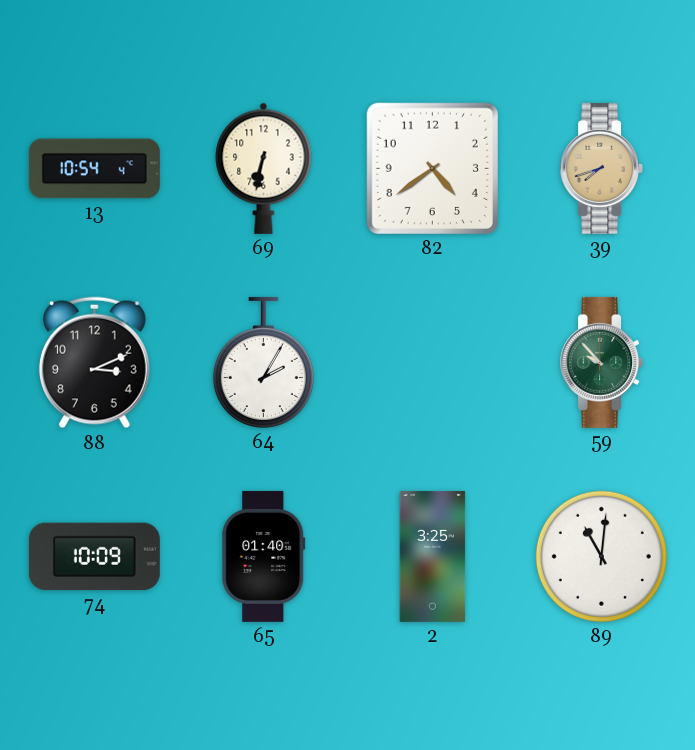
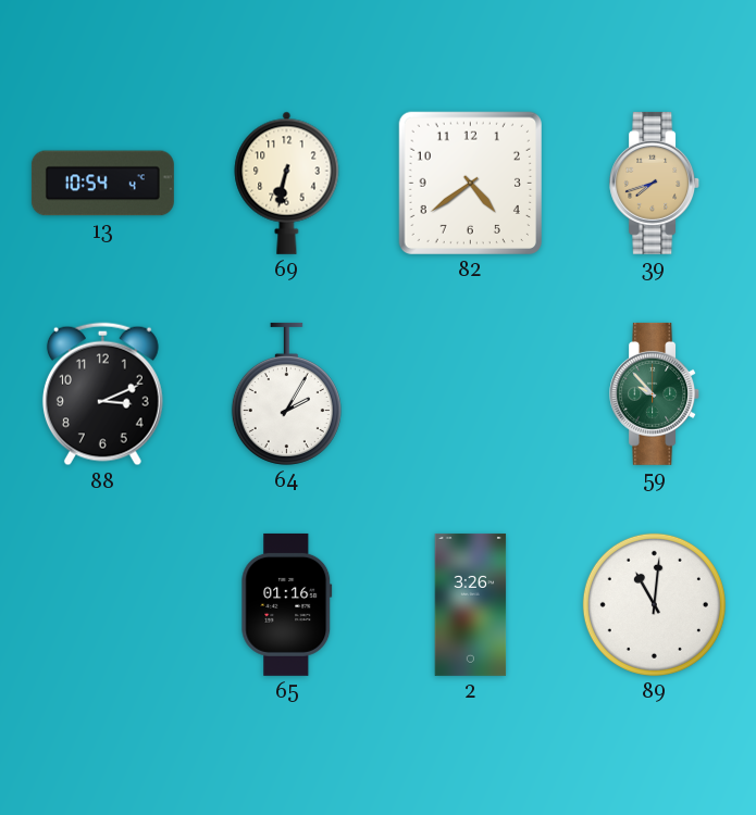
74: 10:09 -> none (94, 557)
65: 01:40 -> 01:16 (287, 604)
2: 3:25 -> 3:26 (471, 604)
